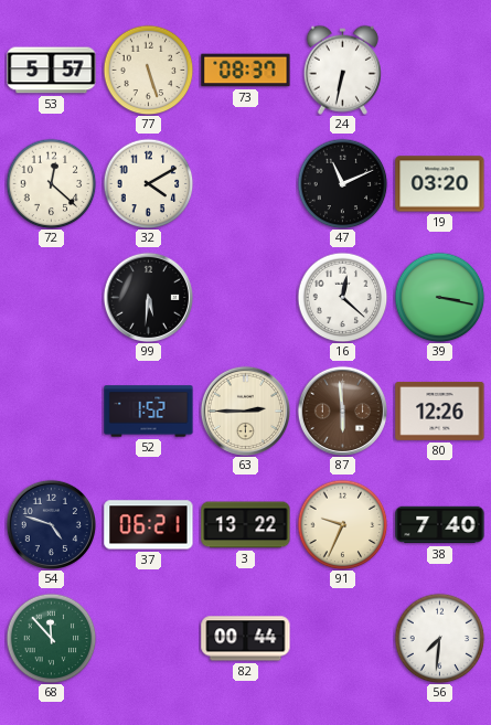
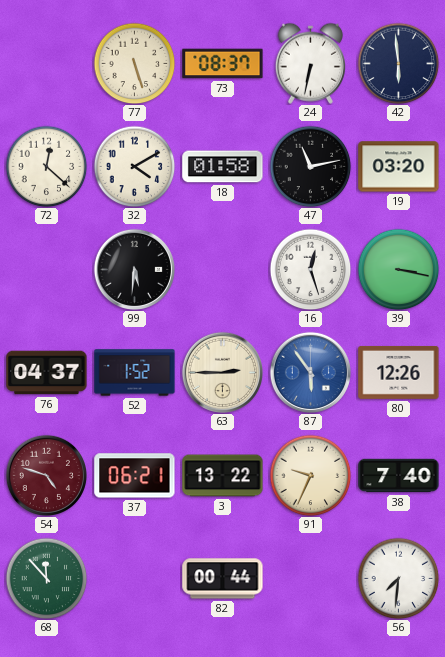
53: 5:57 -> none (52, 71)
42: none -> 5:59 (398, 63)
18: none -> 01:58 (223, 167)
47: 11:11 -> 11:13 (310, 166)
16: 12:22 -> 12:27 (310, 269)
76: none -> 04:37 (47, 373)
87: 5:59 -> 5:54 (310, 372)
87 dial: brown -> blue (310, 372)
54 dial: navy -> burgundy (46, 475)
